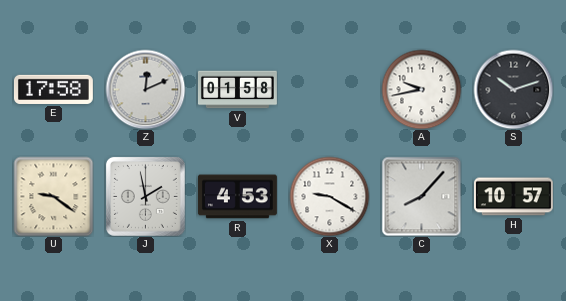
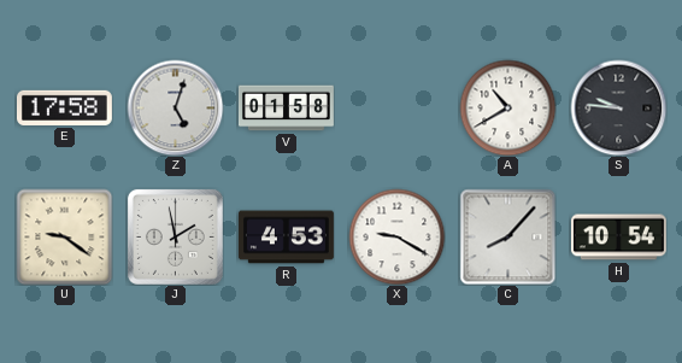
Z: 12:11 -> 5:03 (175, 107)
A: 9:43 -> 10:40 (507, 107)
S: 10:12 -> 9:46 (618, 107)
H: 10:57 -> 10:54 (618, 238)
